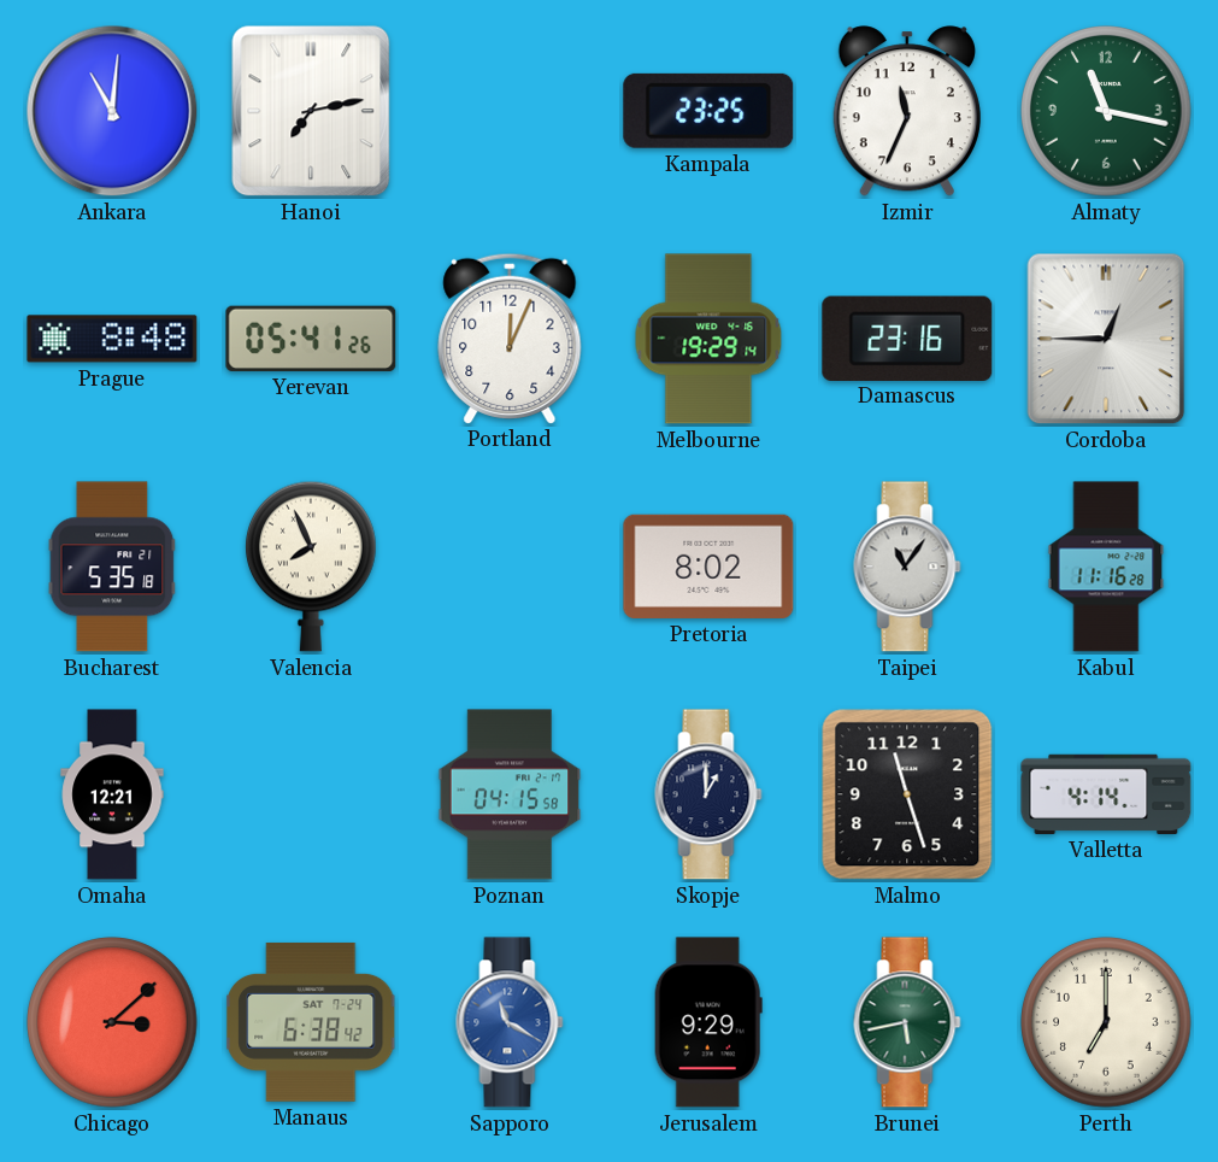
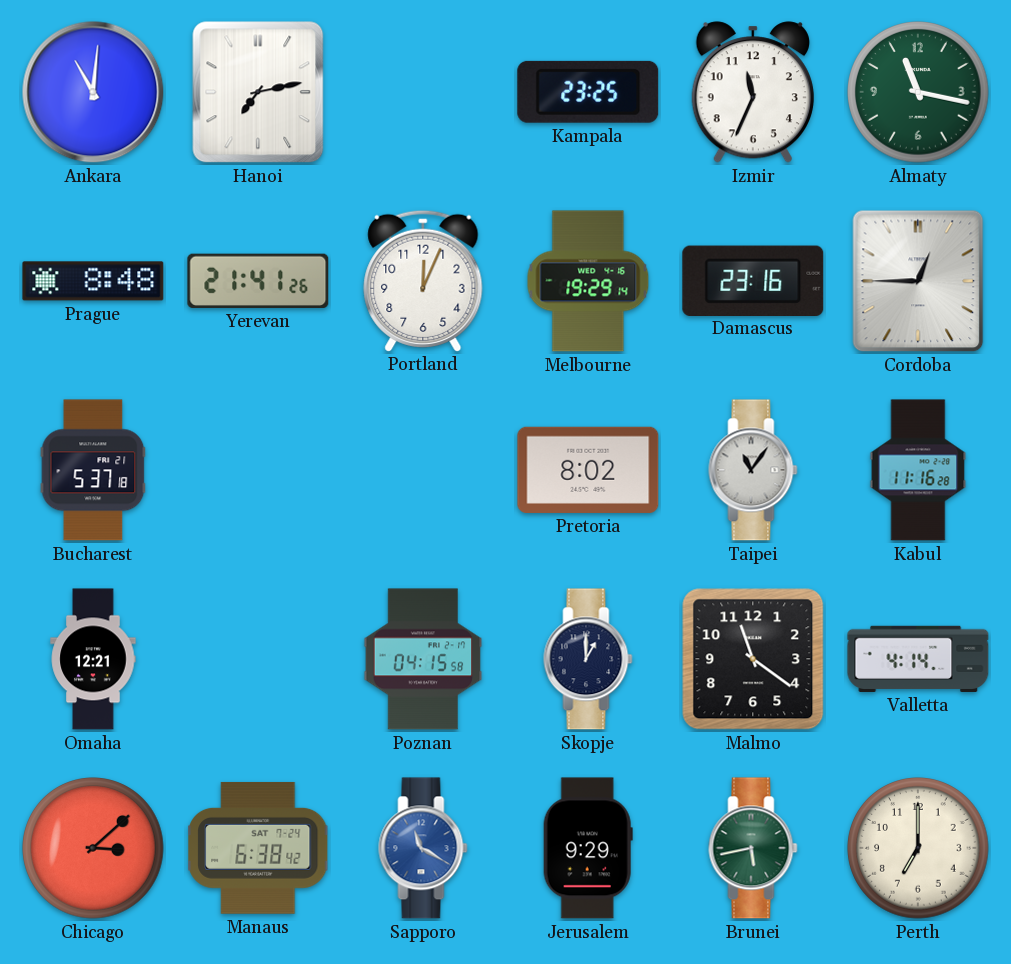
Yerevan: 05:41 -> 21:41 (258, 281)
Bucharest: 5:35 -> 5:37 (93, 470)
Valencia: 7:56 -> none (312, 567)
Malmo: 11:27 -> 11:21 (753, 659)
